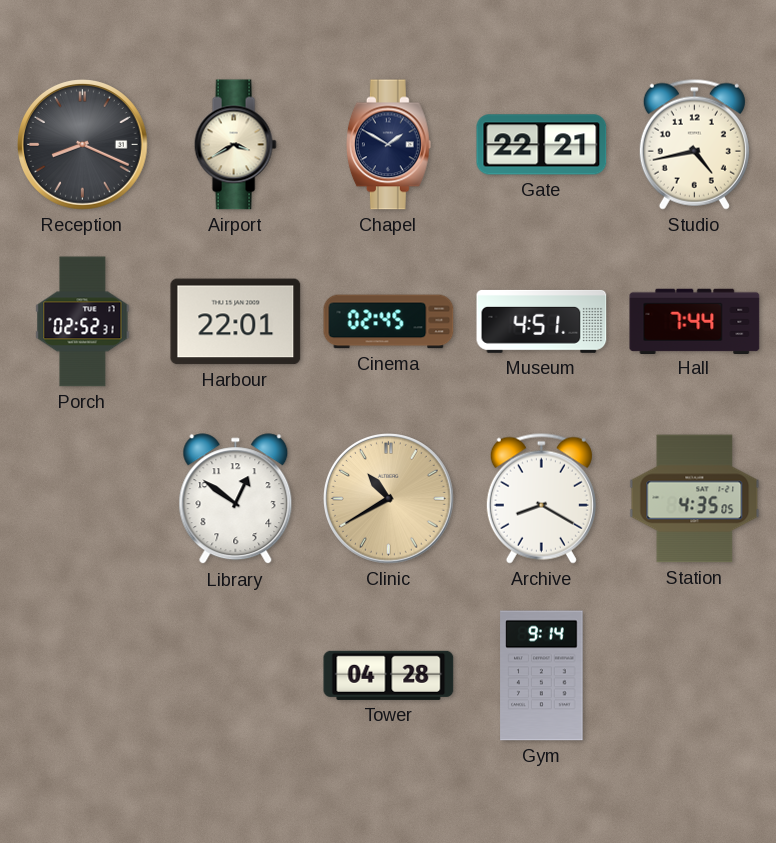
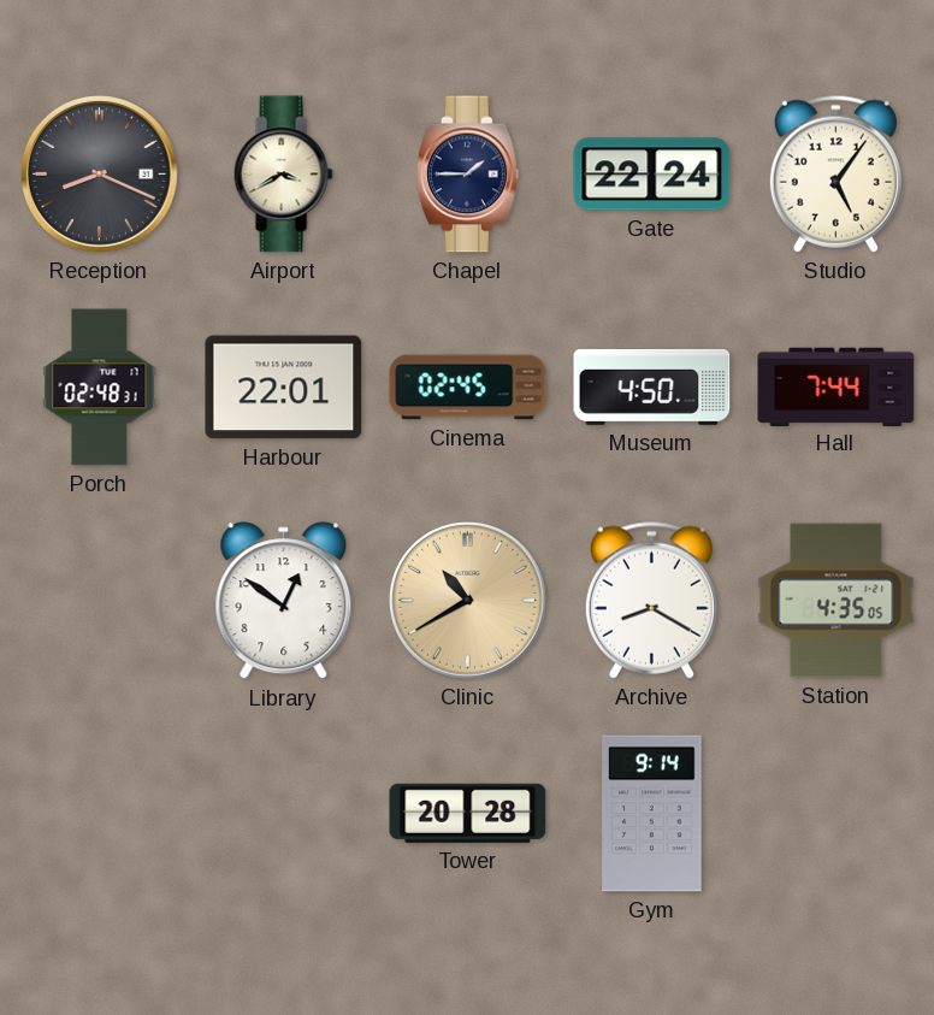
Chapel: 1:50 -> 1:45 (467, 175)
Gate: 22:21 -> 22:24 (652, 175)
Studio: 4:43 -> 5:06 (835, 173)
Porch: 02:52 -> 02:48 (100, 388)
Museum: 4:51 -> 4:50 (652, 386)
Tower: 04:28 -> 20:28 (468, 813)
